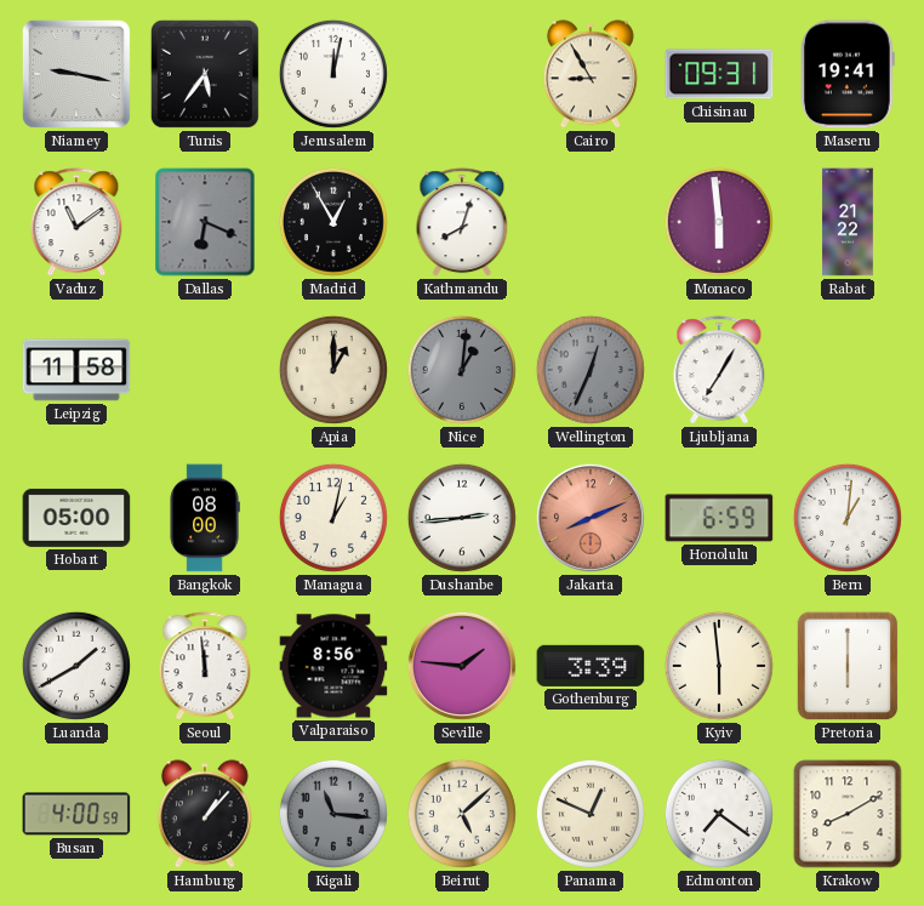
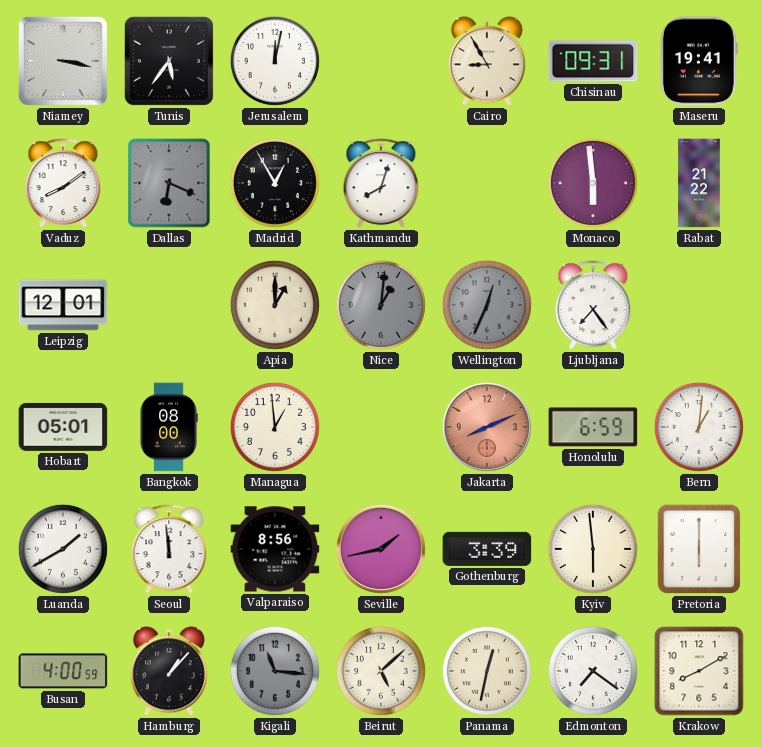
Niamey: 9:17 -> 3:17 (63, 61)
Vaduz: 11:09 -> 8:09 (63, 184)
Leipzig: 11:58 -> 12:01 (63, 305)
Ljubljana: 7:05 -> 7:24 (593, 306)
Hobart: 05:00 -> 05:01 (63, 427)
Managua: 1:02 -> 12:59 (275, 427)
Dushanbe: 2:44 -> none (462, 518)
Seville: 1:46 -> 1:43 (381, 549)
Panama: 12:49 -> 12:32 (487, 671)
